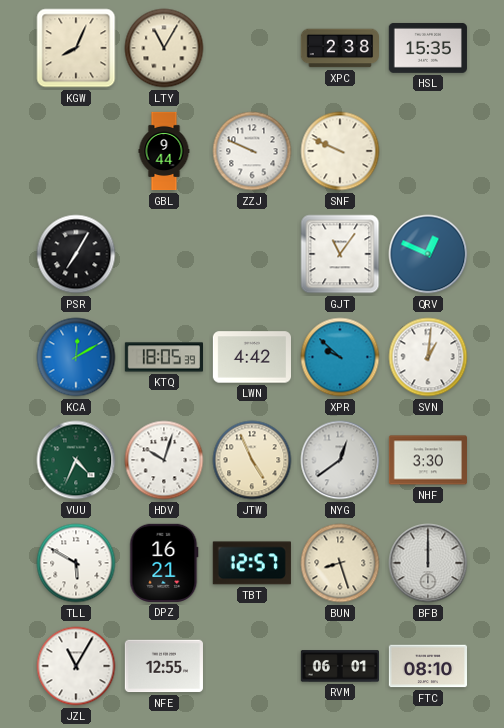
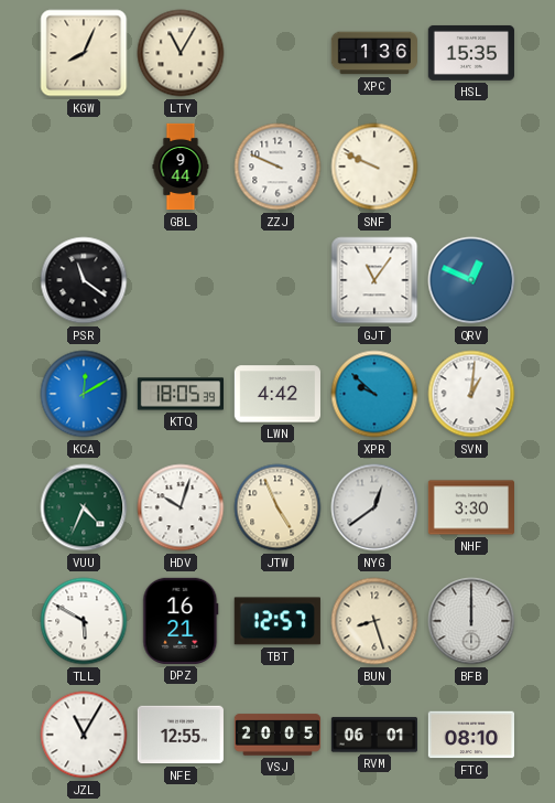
XPC: 2:38 -> 1:36 (373, 53)
PSR: 7:05 -> 11:21 (84, 280)
VSJ: none -> 20:05 (277, 735)
